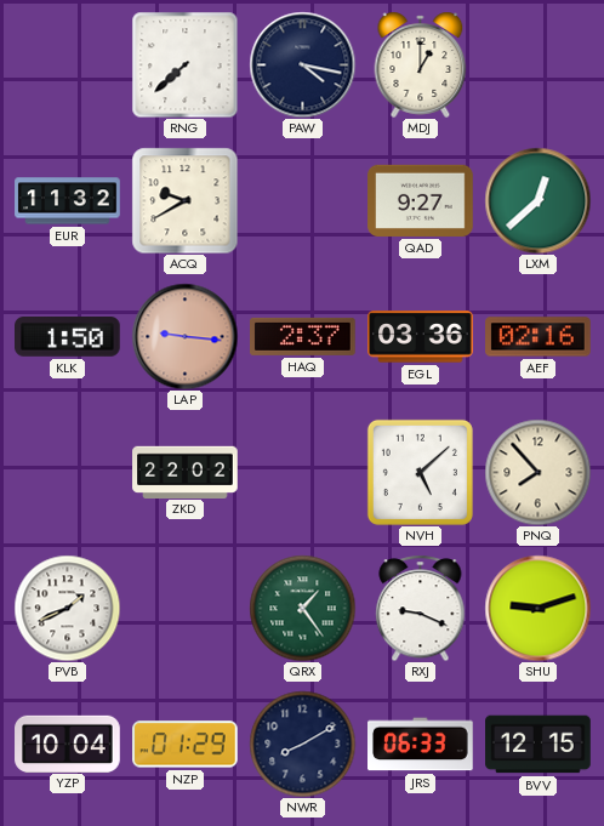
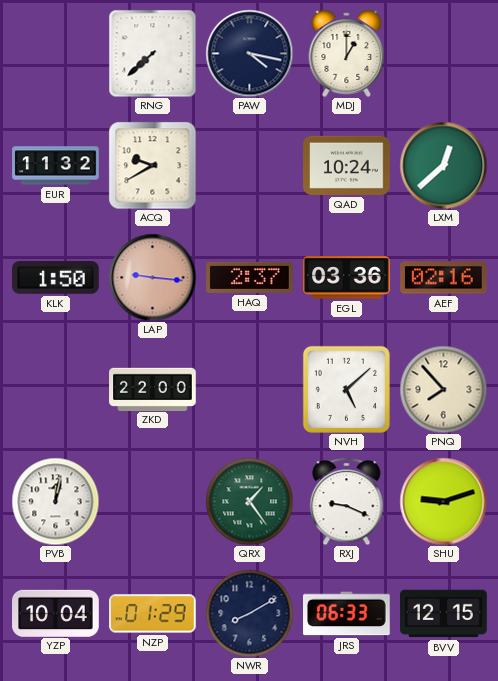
QAD: 9:27 -> 10:24 (347, 165)
ZKD: 22:02 -> 22:00 (153, 389)
PVB: 1:41 -> 12:02 (55, 501)
